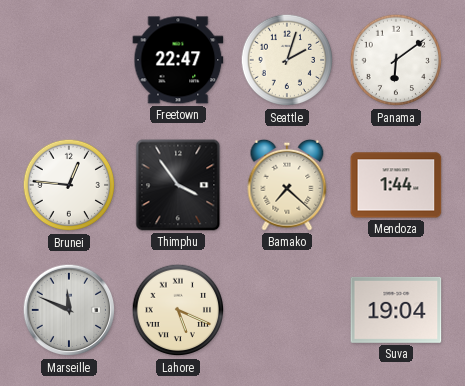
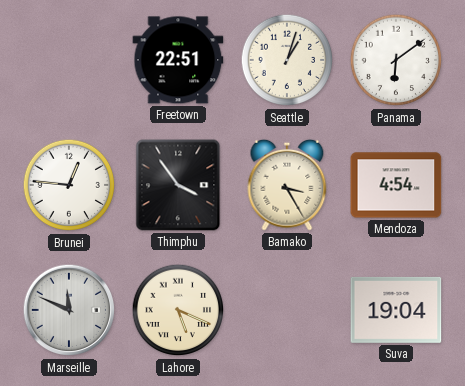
Freetown: 22:47 -> 22:51 (178, 60)
Seattle: 2:03 -> 1:03 (287, 60)
Bamako: 7:22 -> 3:25 (287, 185)
Mendoza: 1:44 -> 4:54 (396, 185)
